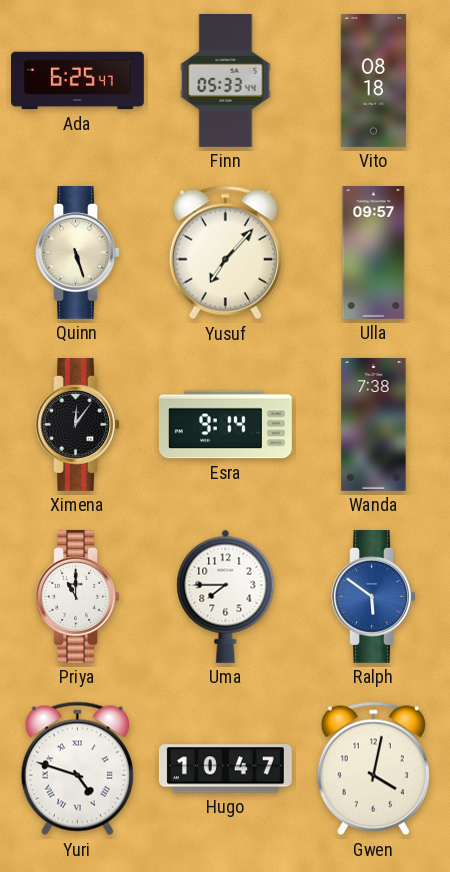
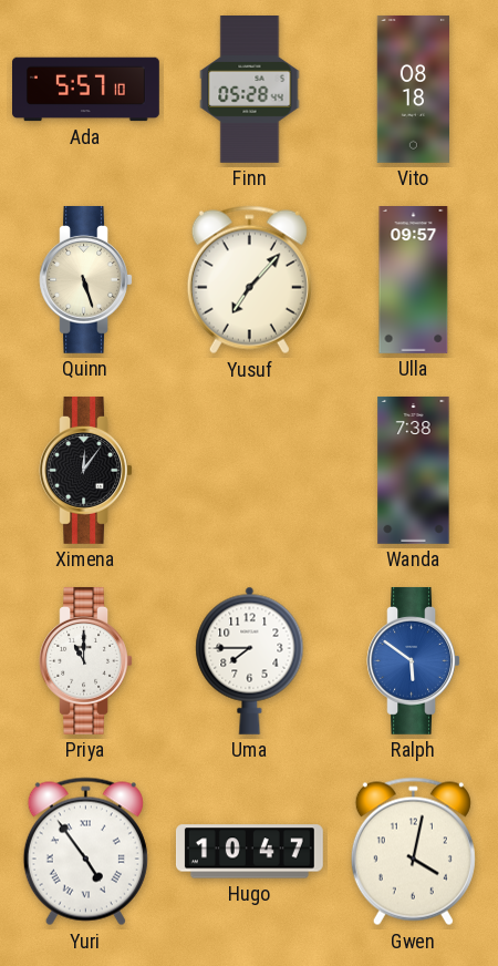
Ada: 6:25 -> 5:57 (86, 90)
Finn: 05:33 -> 05:28 (250, 90)
Esra: 9:14 -> none (225, 425)
Yuri: 4:48 -> 4:54 (85, 852)
